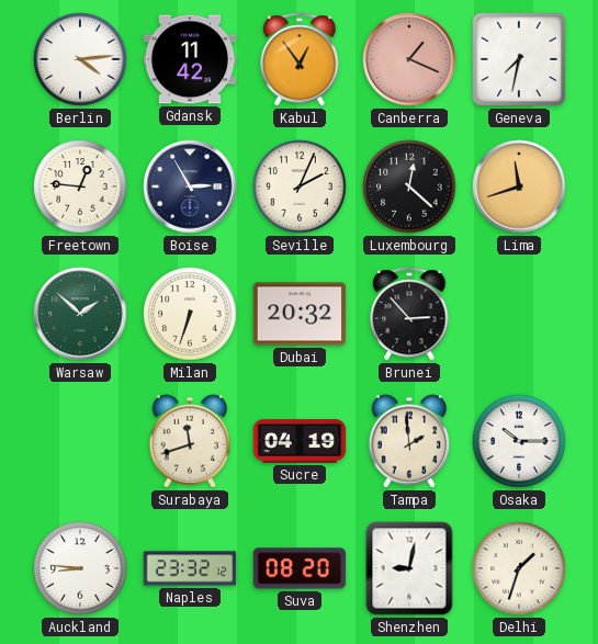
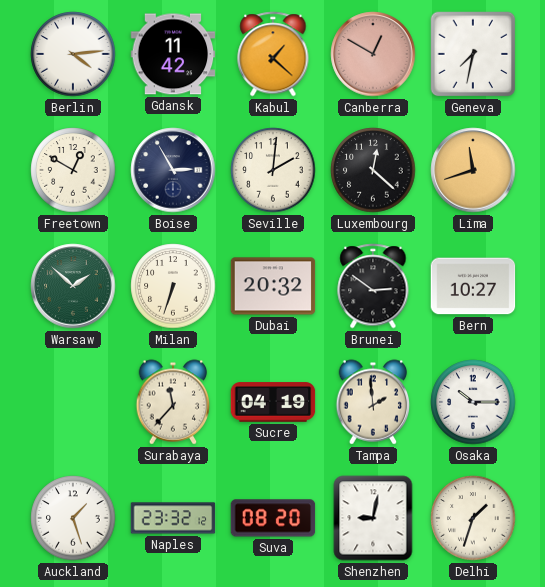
Kabul: 12:54 -> 1:22 (273, 54)
Canberra: 1:19 -> 12:50 (373, 54)
Freetown: 12:46 -> 12:50 (73, 170)
Seville: 2:04 -> 2:01 (273, 170)
Brunei: 2:53 -> 2:51 (373, 286)
Bern: none -> 10:27 (473, 286)
Surabaya: 11:42 -> 11:37 (173, 402)
Auckland: 8:46 -> 1:27 (73, 518)
